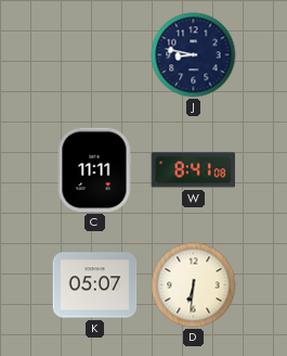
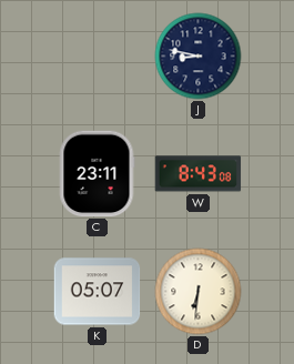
C: 11:11 -> 23:11 (97, 174)
W: 8:41 -> 8:43 (199, 174)
